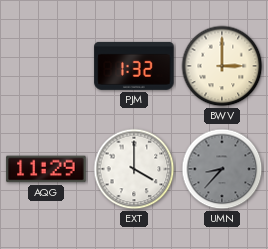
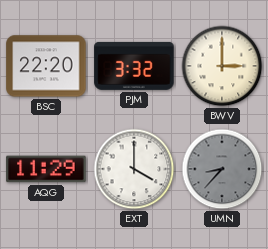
BSC: none -> 22:20 (46, 66)
PJM: 1:32 -> 3:32 (134, 66)
